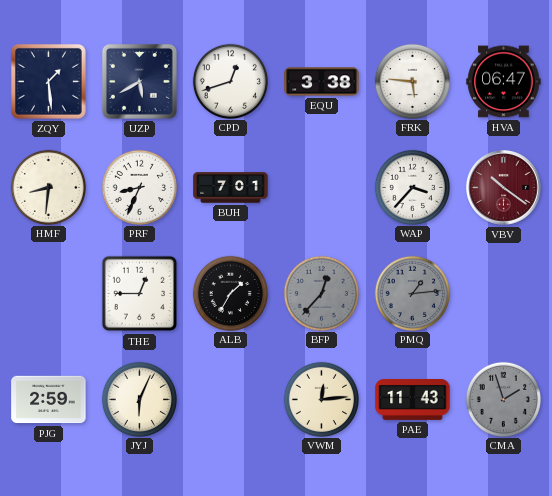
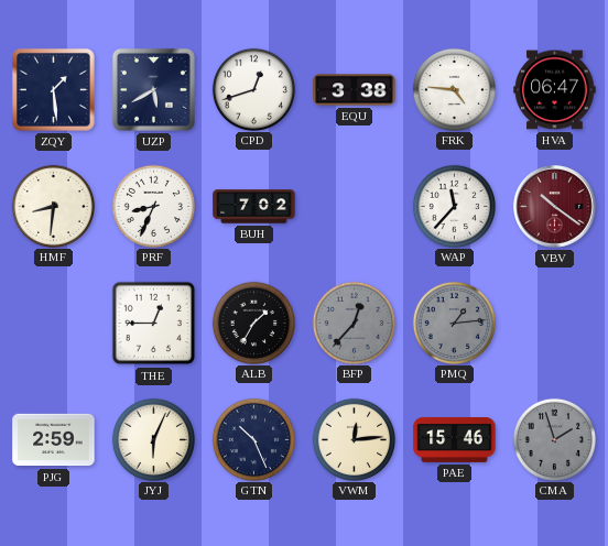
FRK: 5:46 -> 4:46 (454, 89)
BUH: 7:01 -> 7:02 (254, 207)
WAP: 3:37 -> 11:37 (454, 206)
GTN: none -> 10:26 (253, 439)
PAE: 11:43 -> 15:46 (455, 440)
